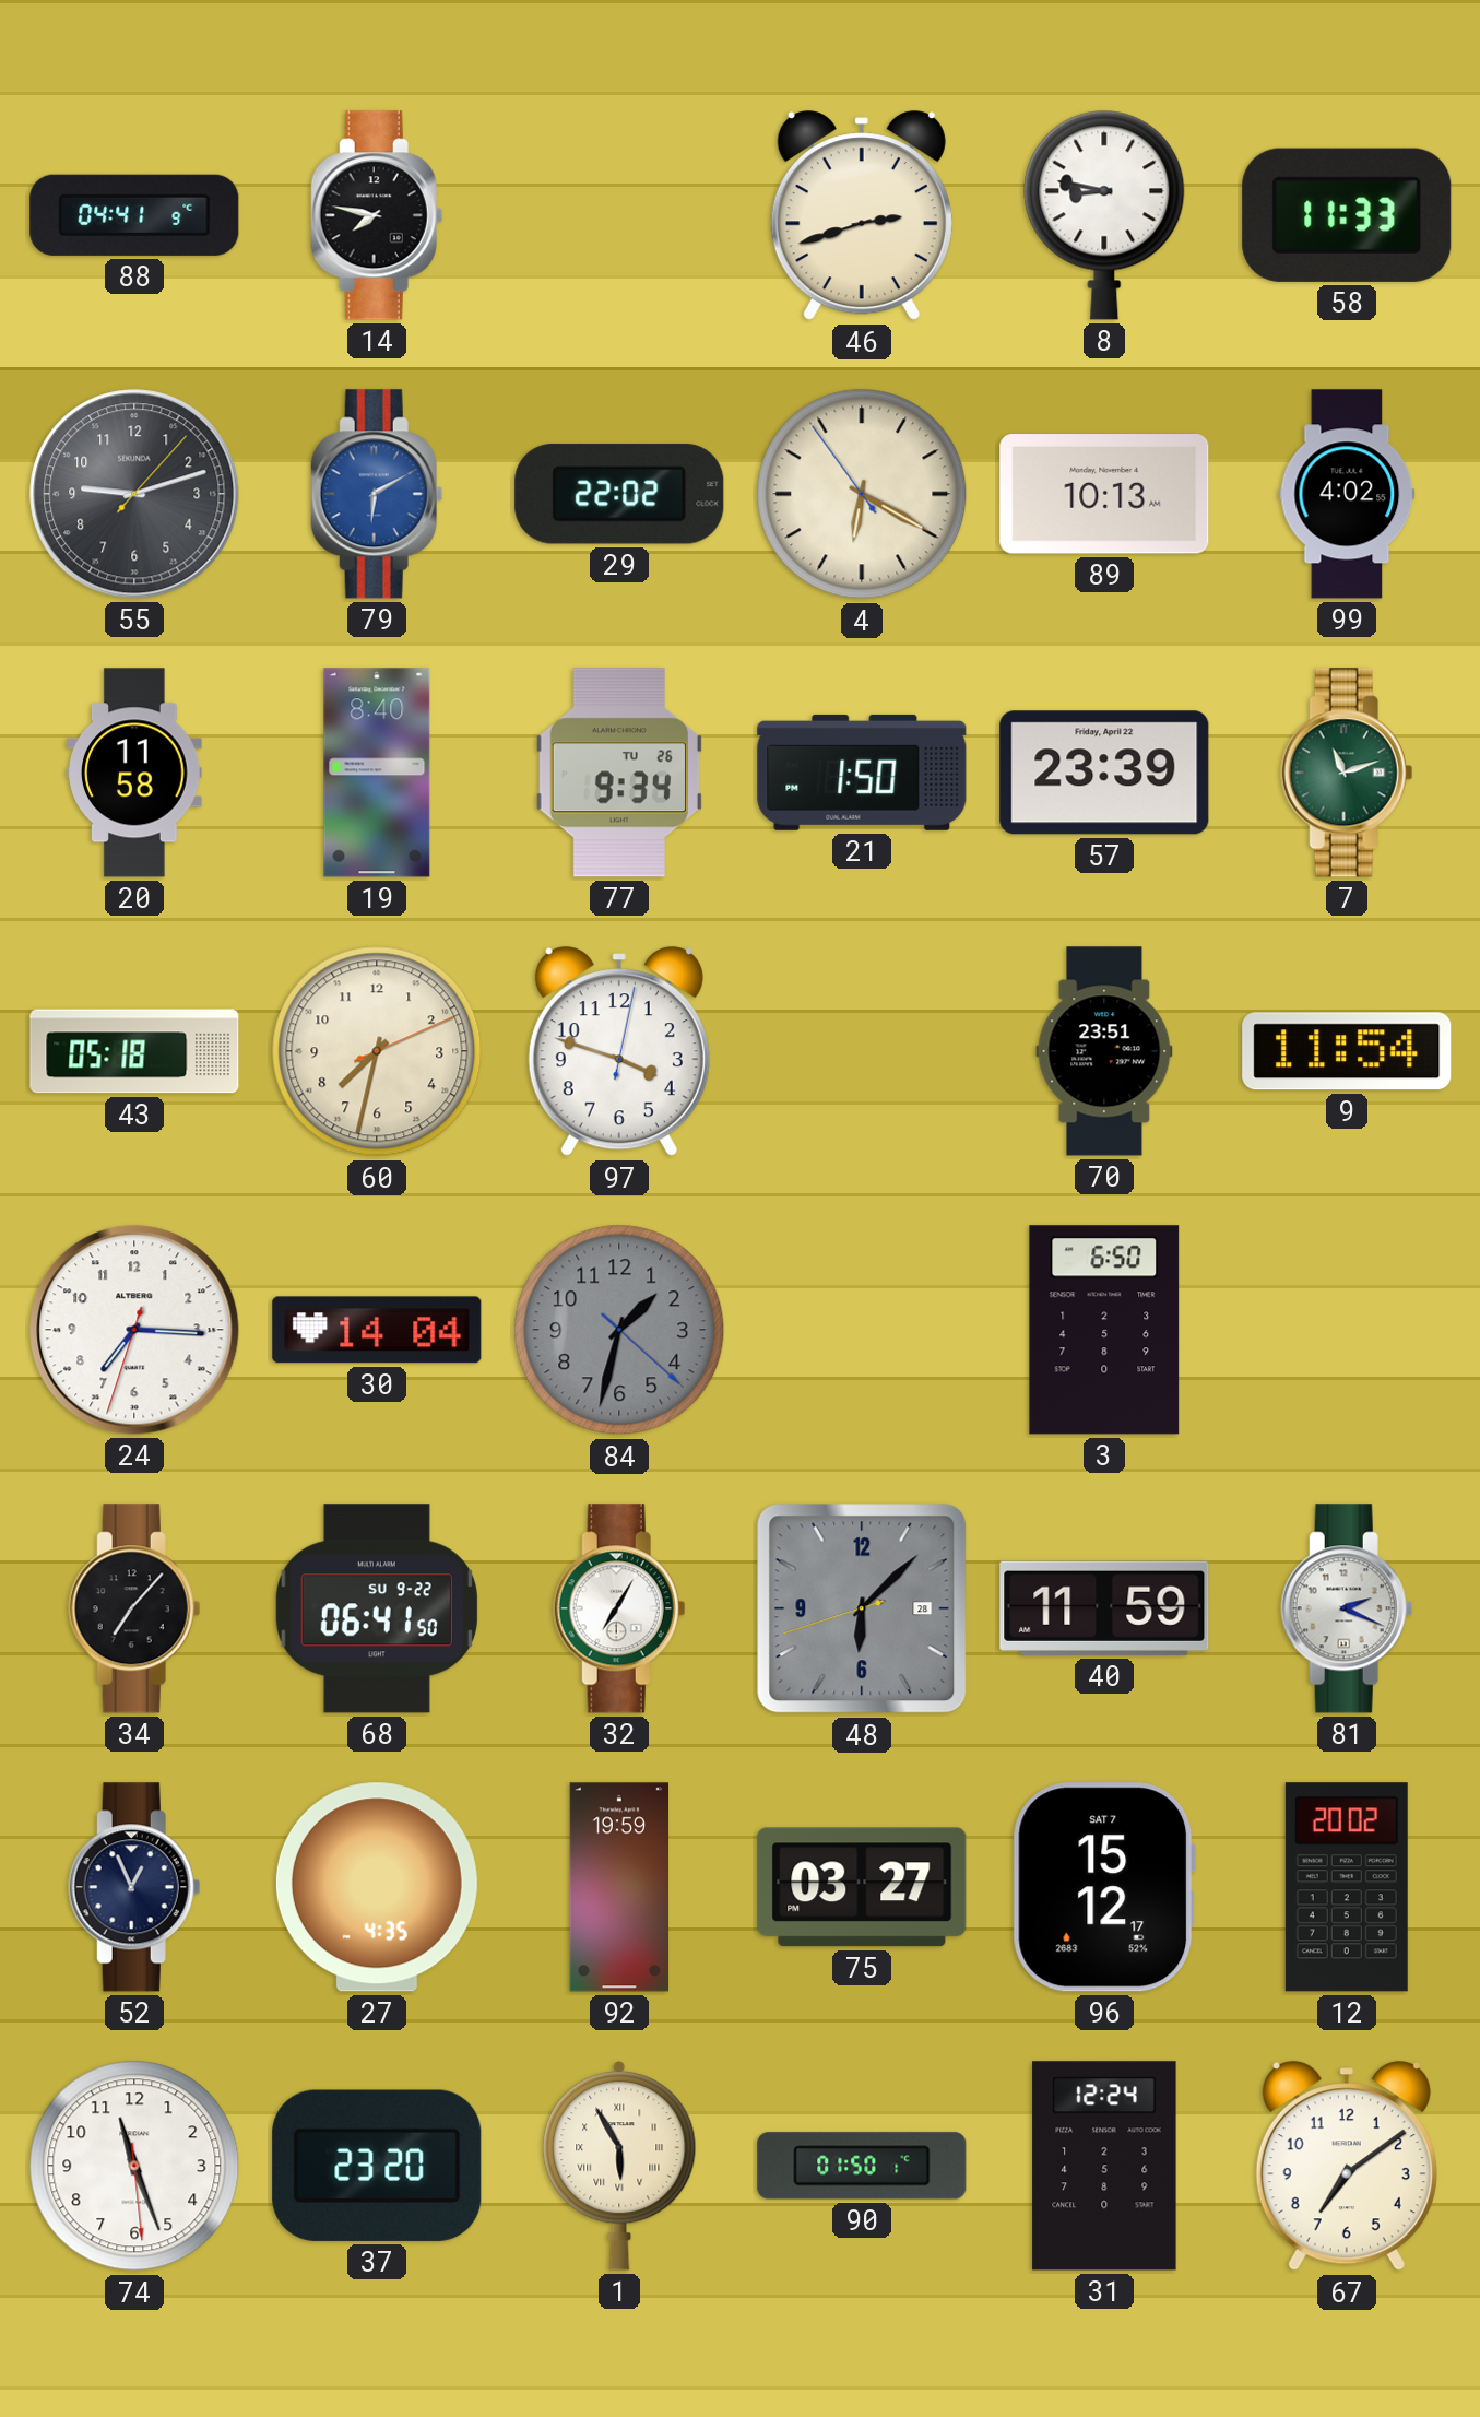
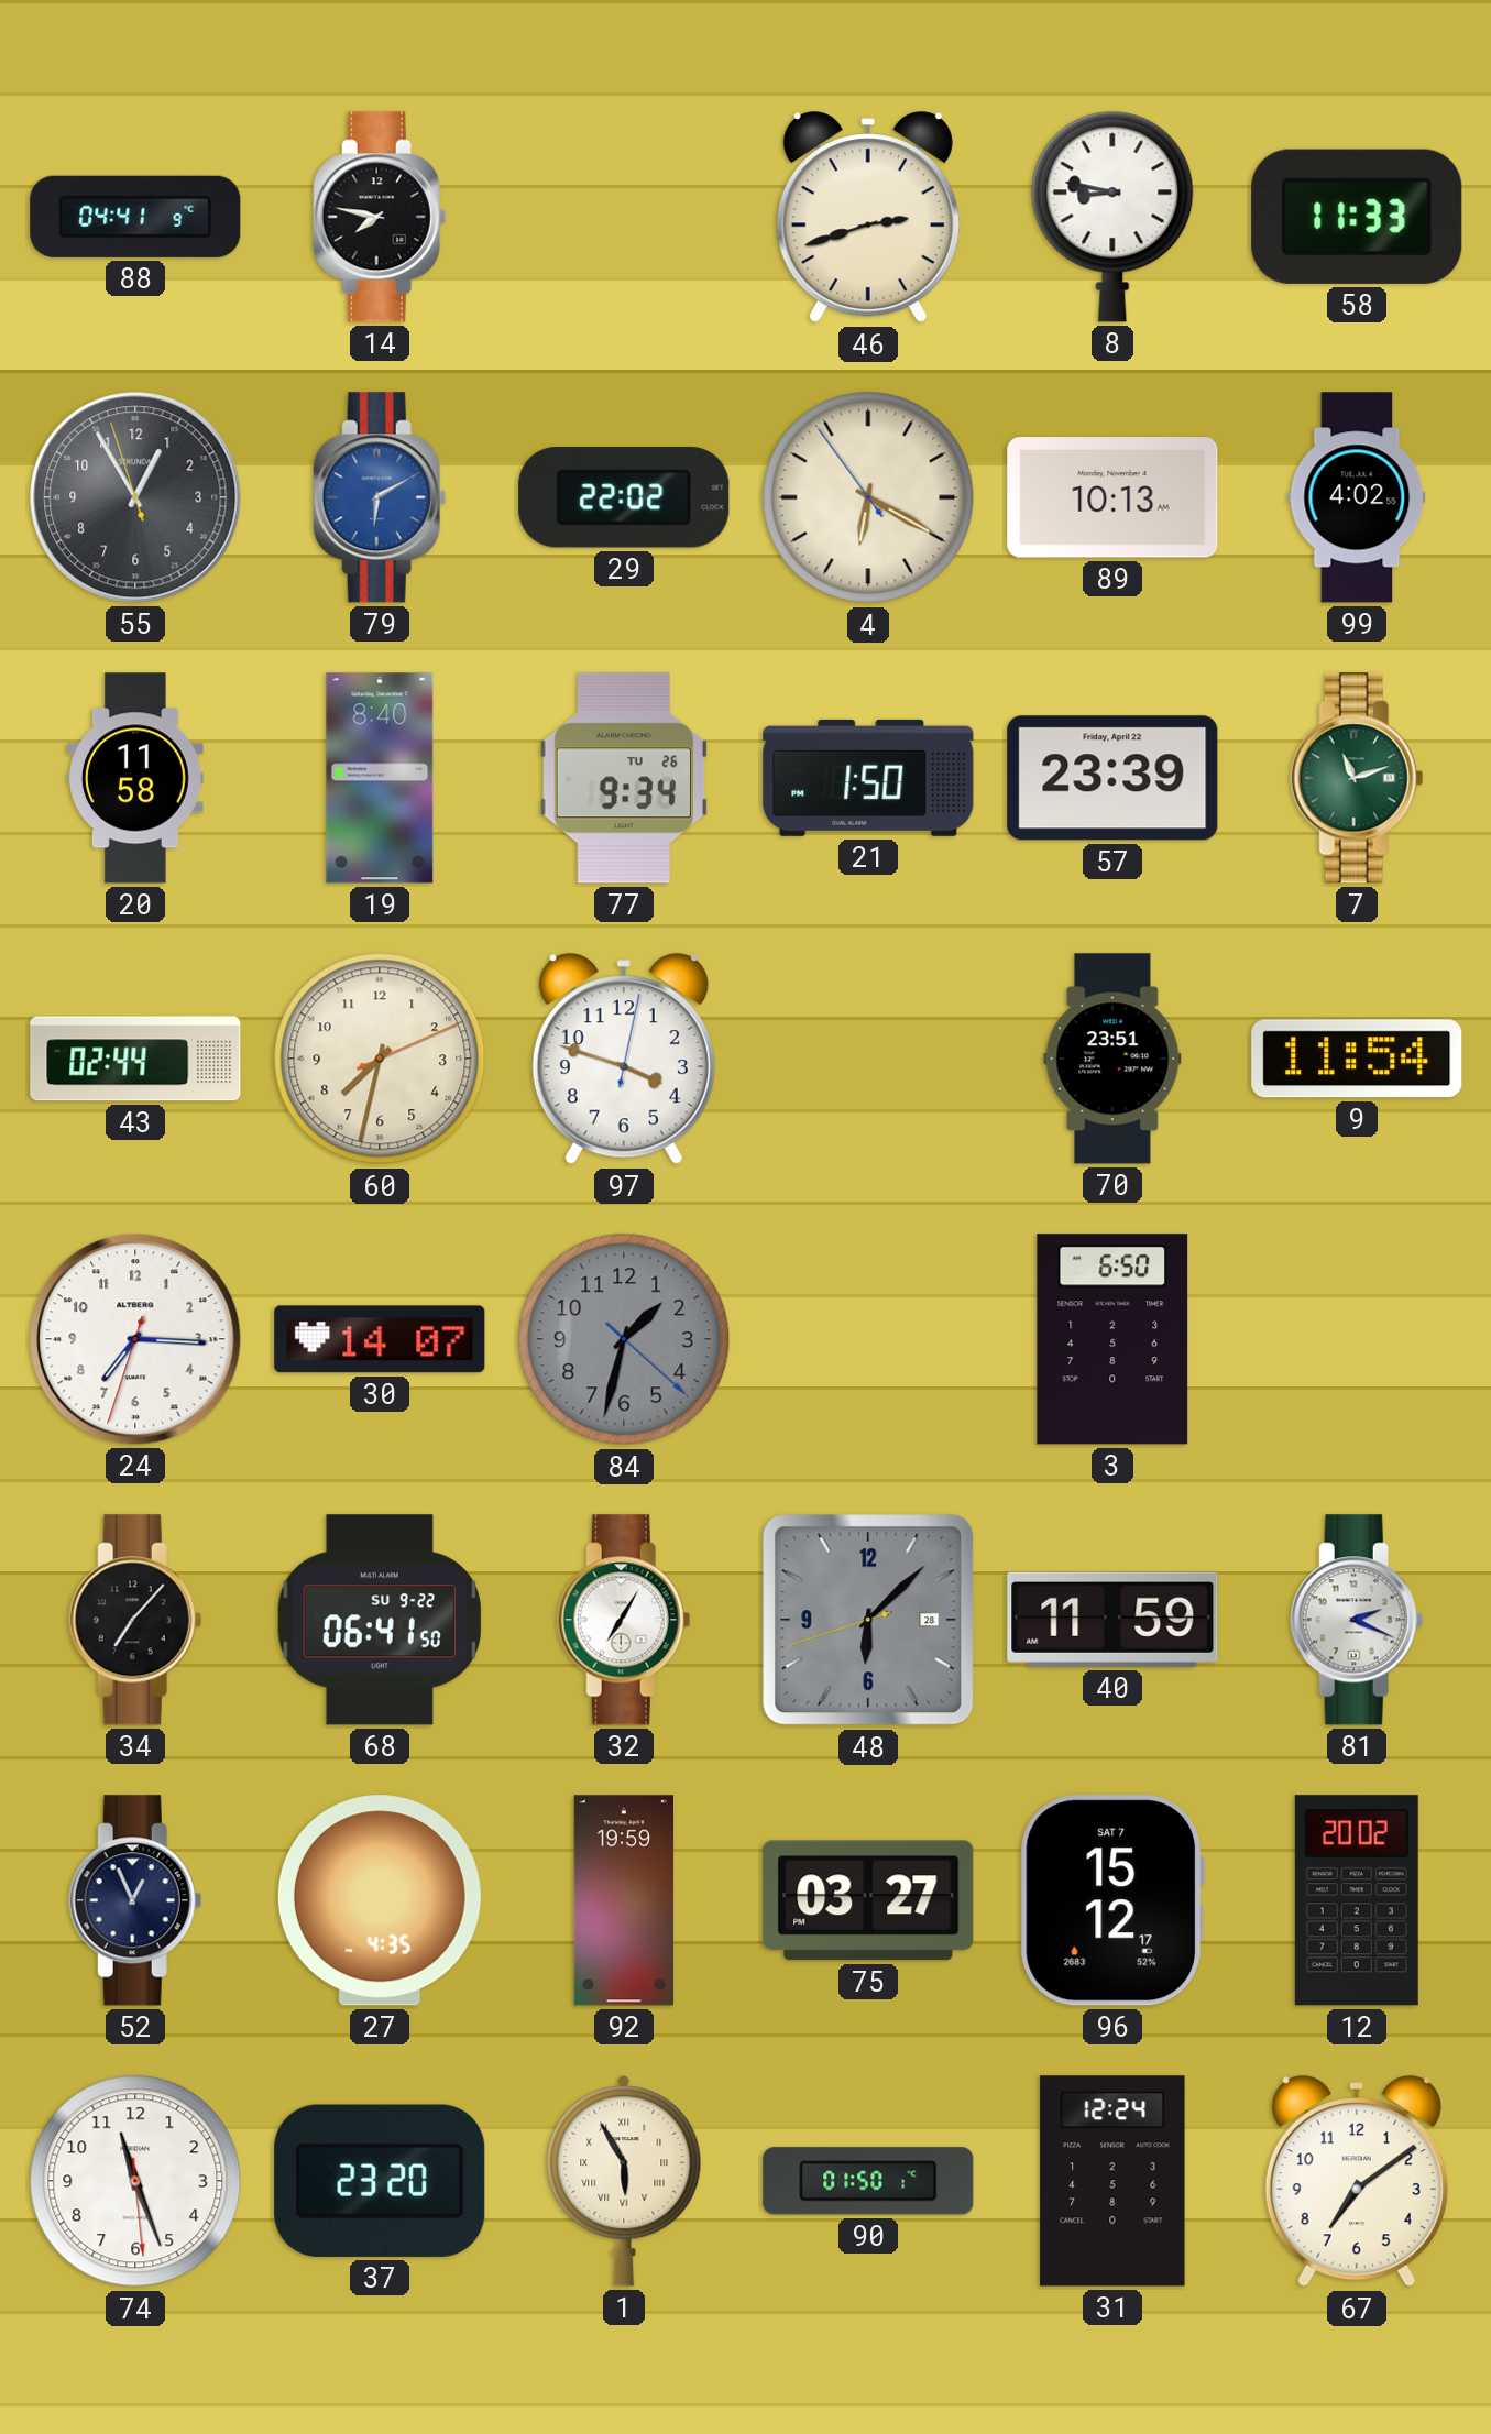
55: 9:12 -> 12:54 (135, 497)
43: 05:18 -> 02:44 (135, 1059)
30: 14:04 -> 14:07 (380, 1339)
